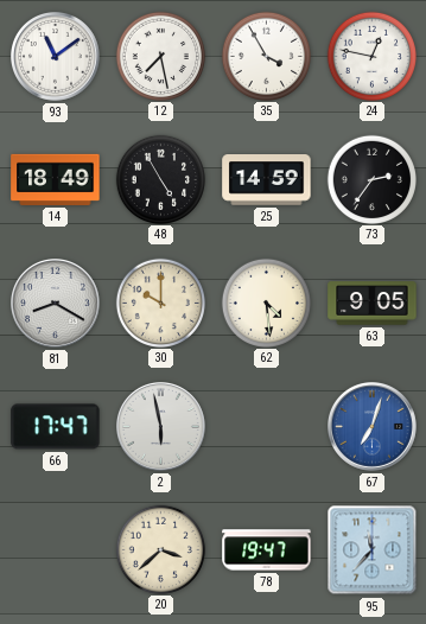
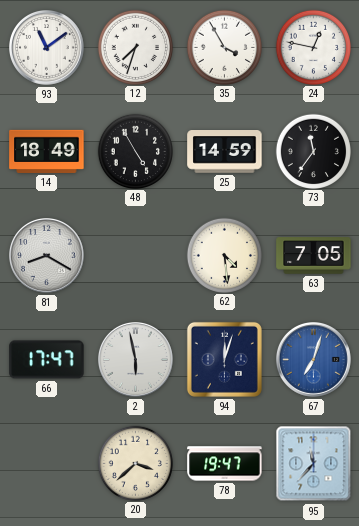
12: 7:28 -> 7:33 (135, 47)
73: 2:36 -> 11:36 (313, 151)
30: 10:00 -> none (160, 303)
63: 9:05 -> 7:05 (314, 256)
94: none -> 12:03 (224, 359)
